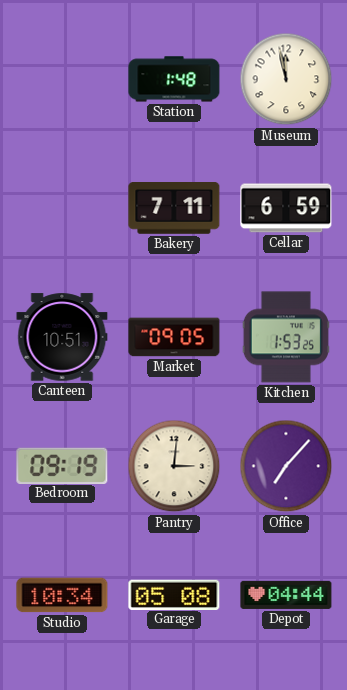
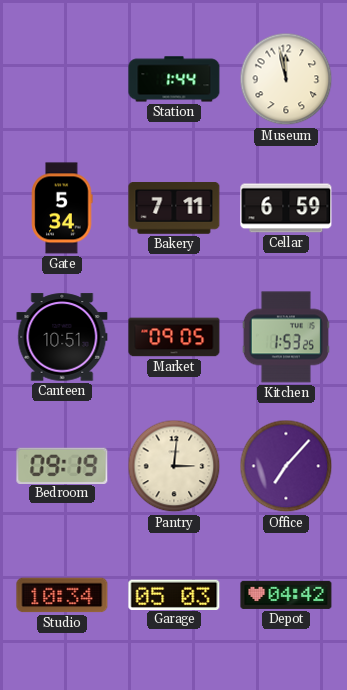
Station: 1:48 -> 1:44 (174, 79)
Gate: none -> 5:34 (62, 208)
Garage: 05:08 -> 05:03 (174, 594)
Depot: 04:44 -> 04:42 (286, 595)
